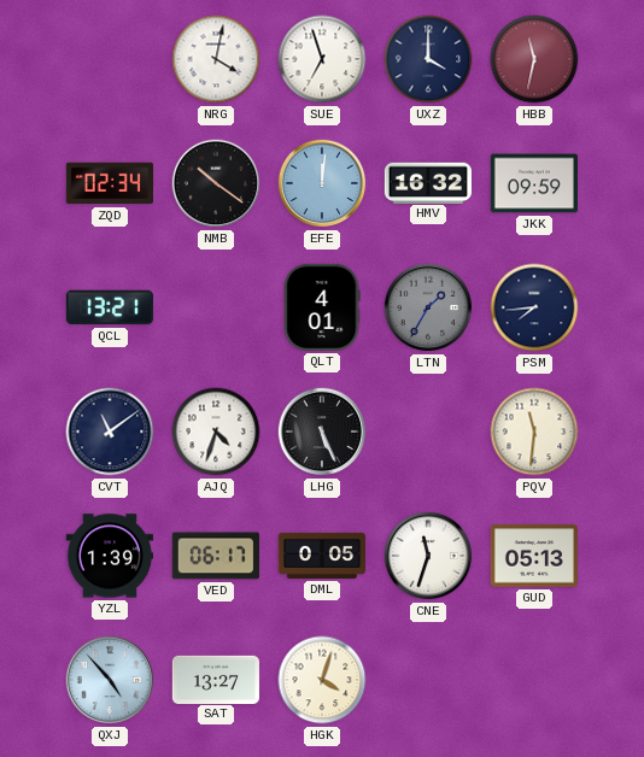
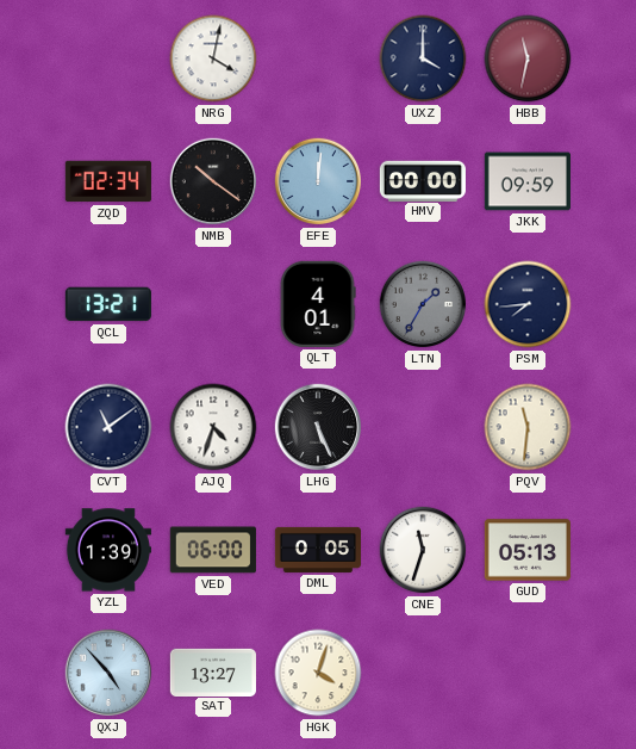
SUE: 6:57 -> none (322, 59)
HMV: 16:32 -> 00:00 (423, 180)
VED: 06:17 -> 06:00 (213, 550)
